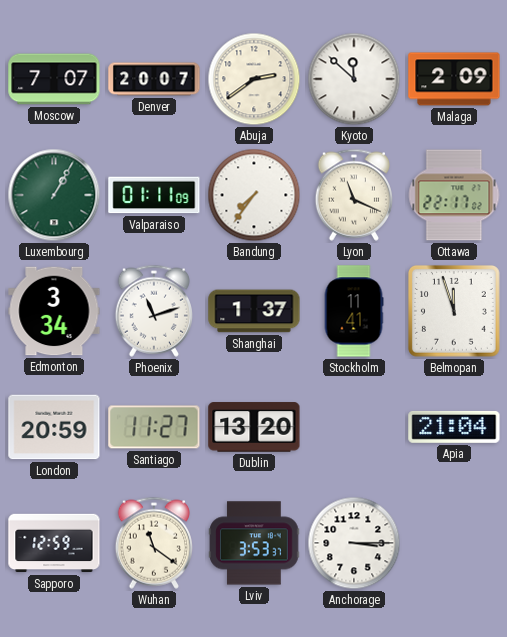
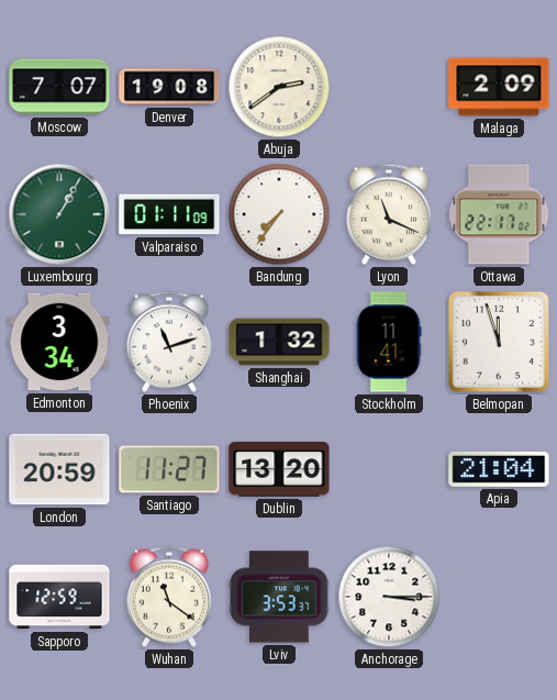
Denver: 20:07 -> 19:08 (169, 87)
Kyoto: 11:52 -> none (354, 79)
Shanghai: 1:37 -> 1:32 (279, 342)
